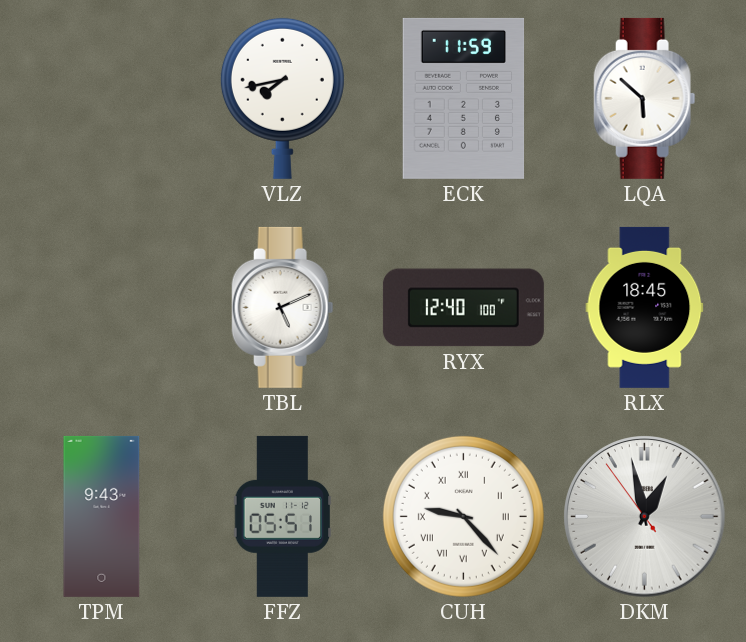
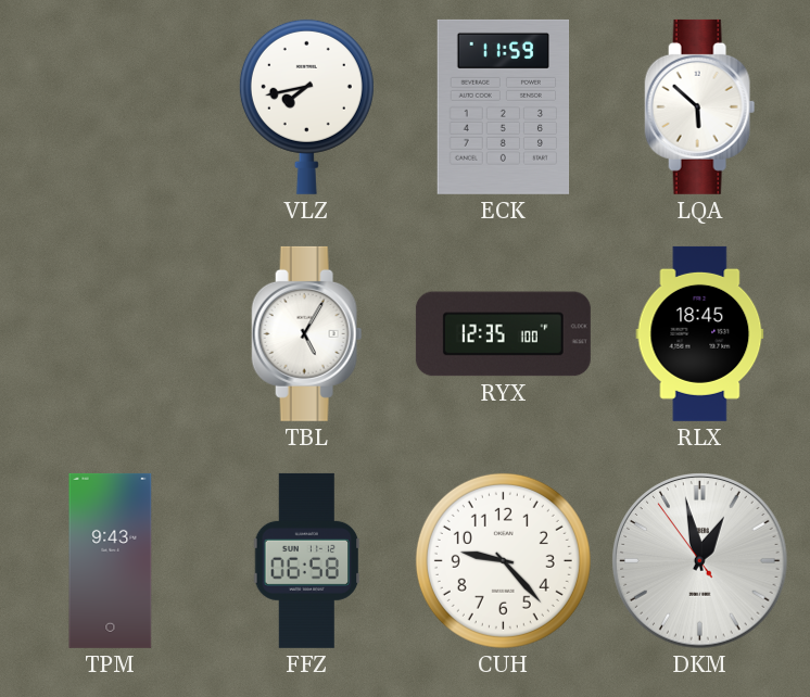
TBL: 5:11 -> 5:05 (307, 333)
RYX: 12:40 -> 12:35 (503, 334)
FFZ: 05:51 -> 06:58 (307, 560)
CUH numerals: Roman -> Arabic (503, 560)
